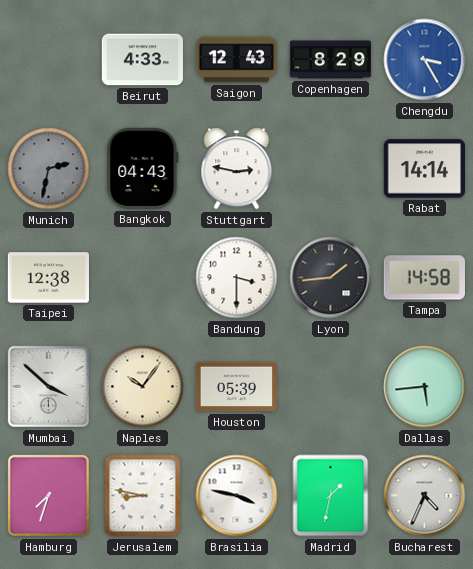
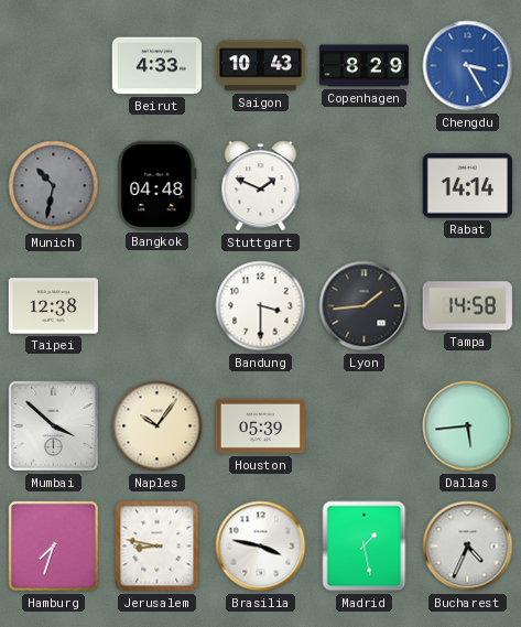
Saigon: 12:43 -> 10:43 (260, 66)
Munich: 2:32 -> 10:32 (54, 186)
Bangkok: 04:43 -> 04:48 (158, 185)
Stuttgart: 2:47 -> 1:49 (261, 186)
Madrid: 1:32 -> 1:28 (365, 547)
